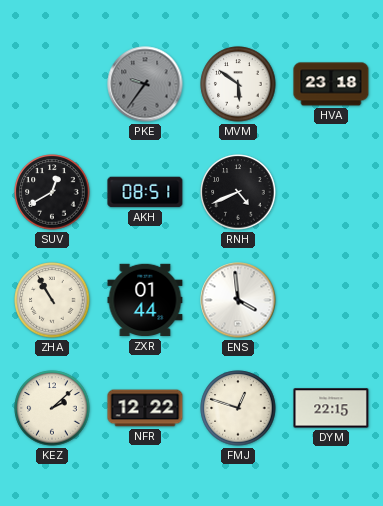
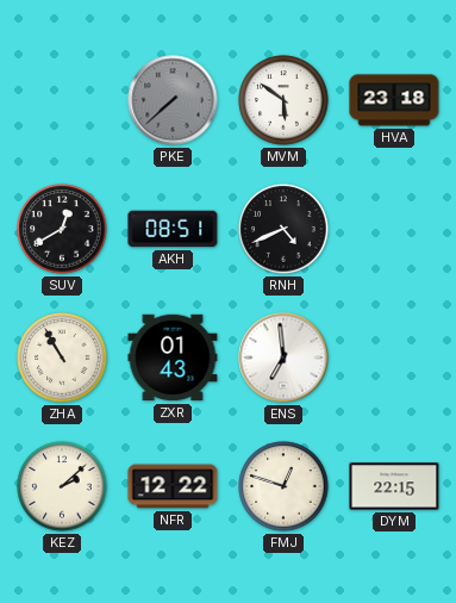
PKE: 9:36 -> 7:38 (173, 100)
ZXR: 01:44 -> 01:43 (173, 358)
ENS: 3:59 -> 6:59 (283, 358)
